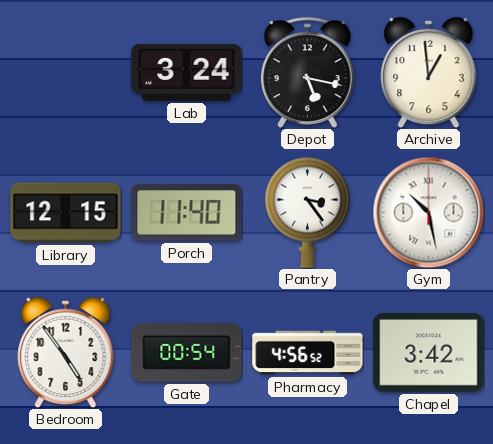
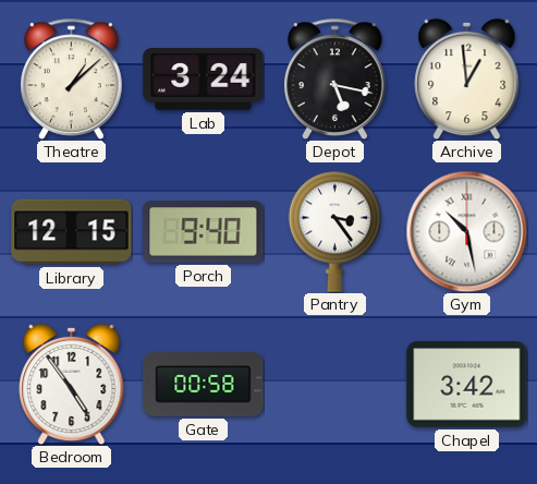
Theatre: none -> 1:08 (72, 78)
Porch: 11:40 -> 9:40 (204, 232)
Gate: 00:54 -> 00:58 (204, 385)
Pharmacy: 4:56 -> none (308, 353)
